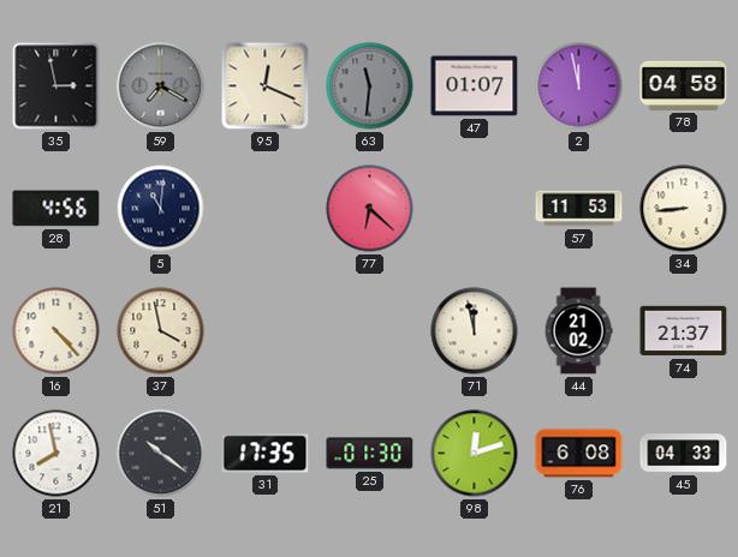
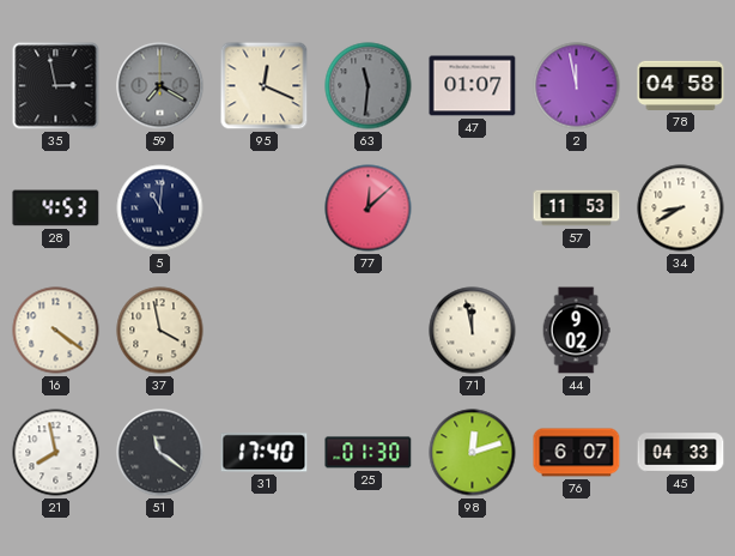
28: 4:56 -> 4:53 (56, 208)
77: 6:22 -> 12:08 (369, 208)
34: 8:44 -> 8:40 (681, 208)
16: 4:23 -> 4:21 (56, 331)
44: 21:02 -> 9:02 (576, 331)
74: 21:37 -> none (684, 331)
51: 10:21 -> 11:21 (160, 453)
31: 17:35 -> 17:40 (265, 453)
76: 6:08 -> 6:07 (577, 453)
